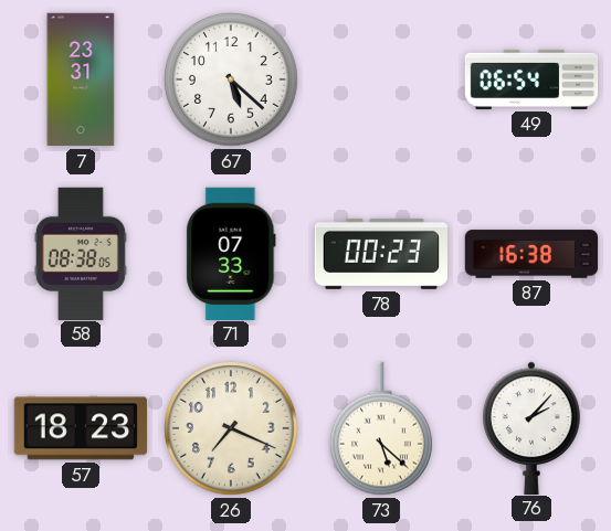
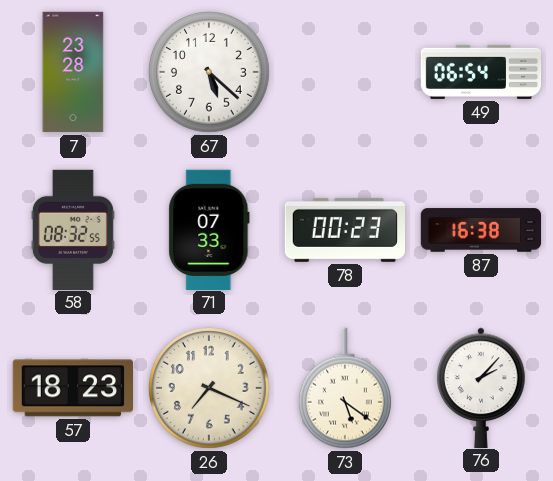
7: 23:31 -> 23:28 (73, 72)
58: 08:38 -> 08:32 (73, 229)
73: 5:22 -> 5:21 (345, 388)
